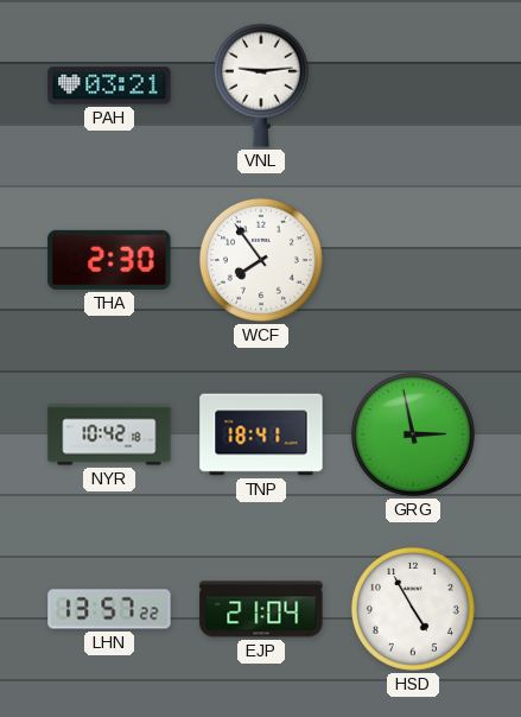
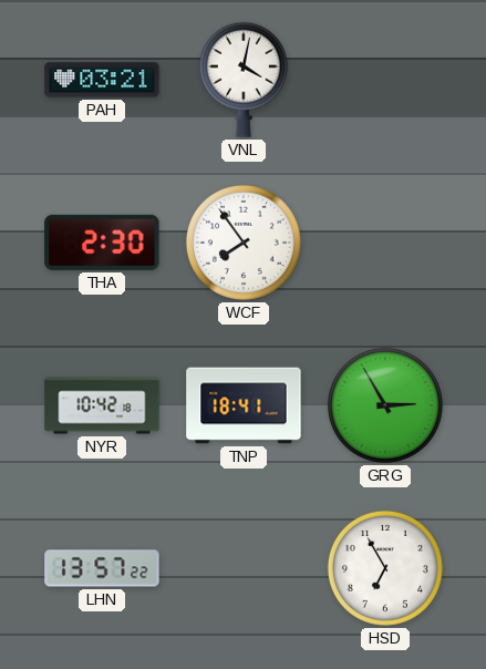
VNL: 9:14 -> 4:02 (244, 80)
GRG: 2:58 -> 2:55 (385, 405)
EJP: 21:04 -> none (261, 609)
HSD: 4:55 -> 6:55 (385, 568)
